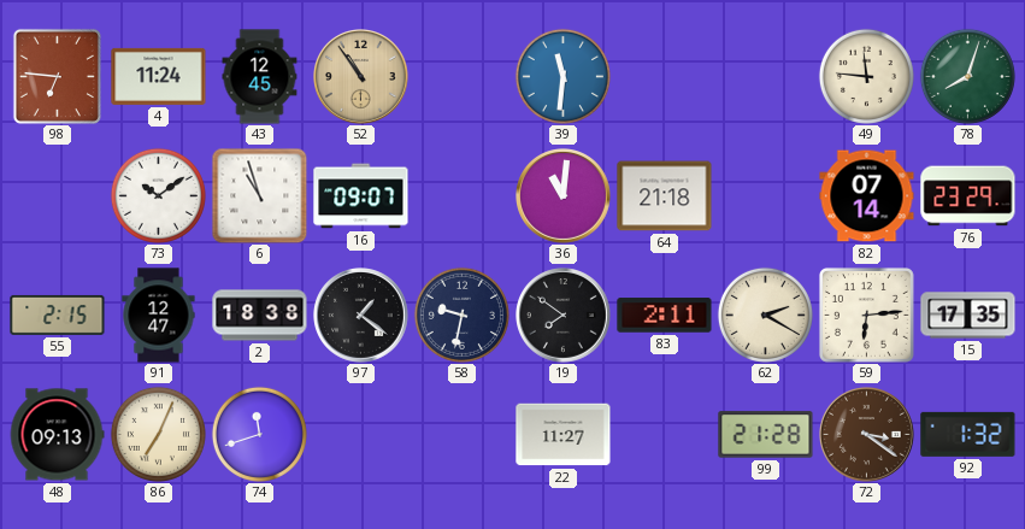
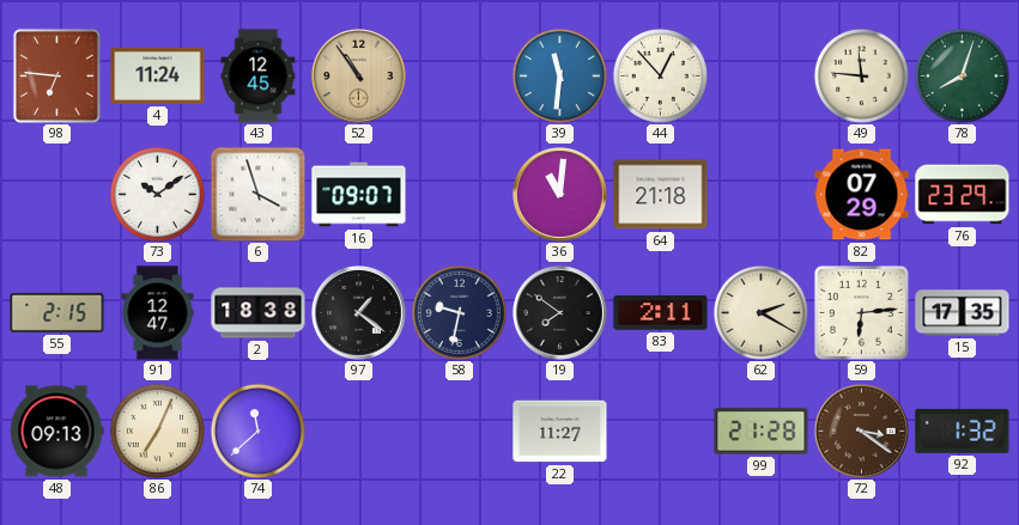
44: none -> 12:53 (660, 75)
6: 10:57 -> 3:57 (257, 194)
82: 07:14 -> 07:29 (862, 195)
74: 11:42 -> 11:38 (257, 431)
